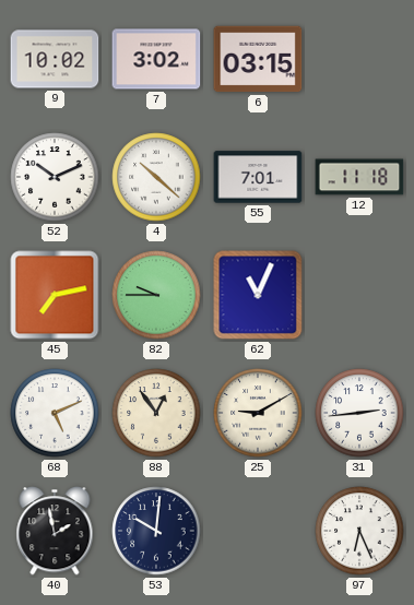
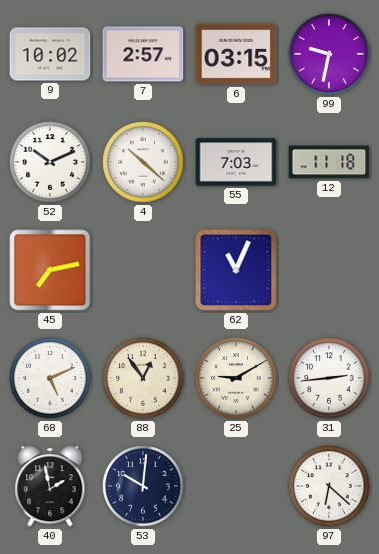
7: 3:02 -> 2:57 (143, 54)
99: none -> 9:32 (329, 54)
55: 7:01 -> 7:03 (236, 162)
82: 9:45 -> none (156, 295)
97: 6:26 -> 6:22 (329, 486)
